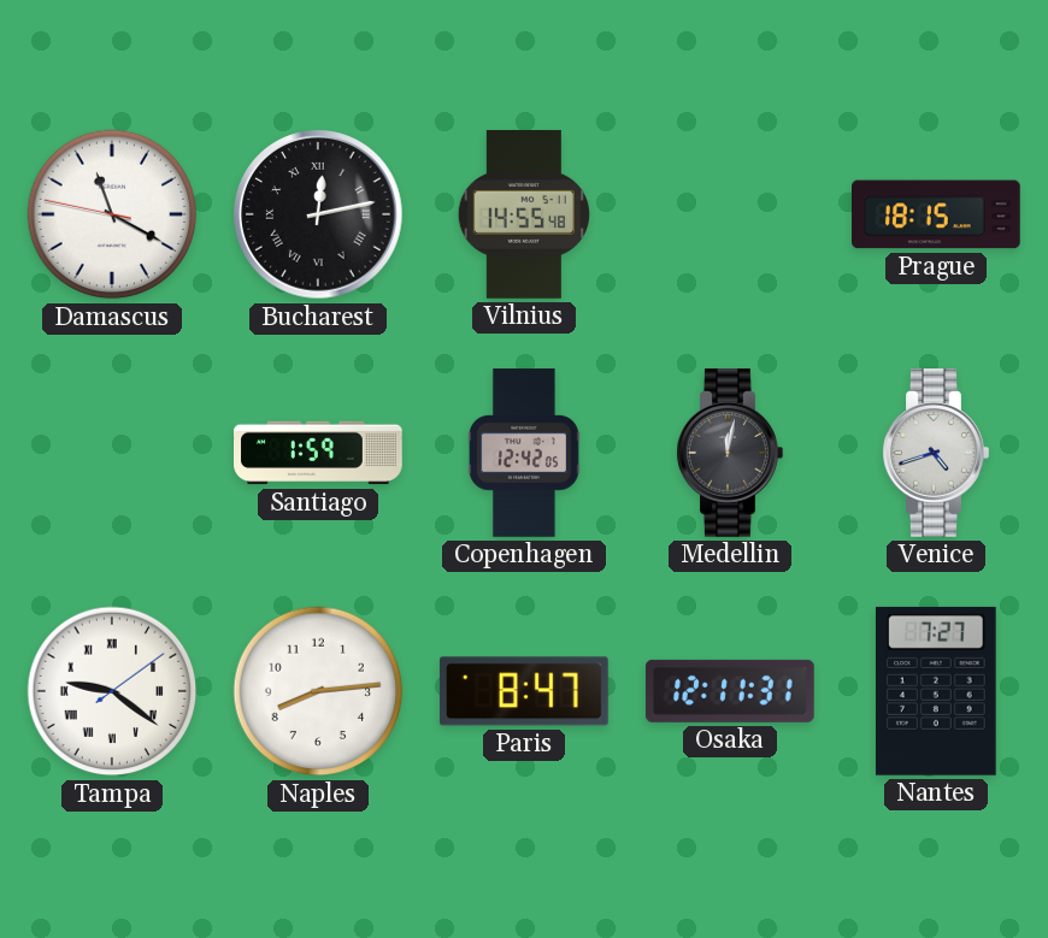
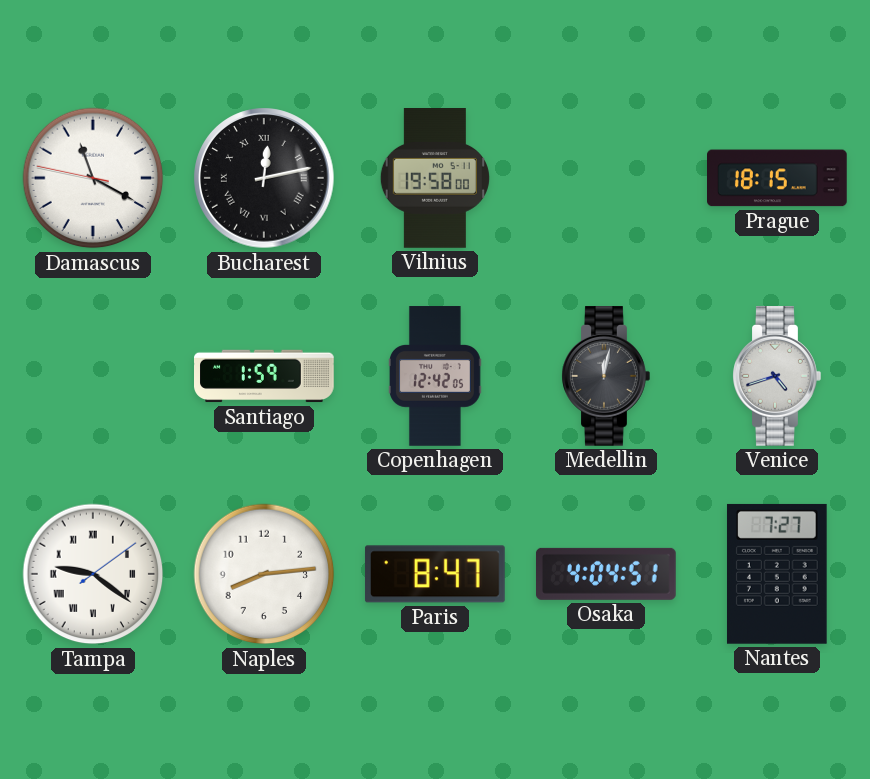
Vilnius: 14:55 -> 19:58 (435, 178)
Osaka: 12:11 -> 4:04 (606, 574)
